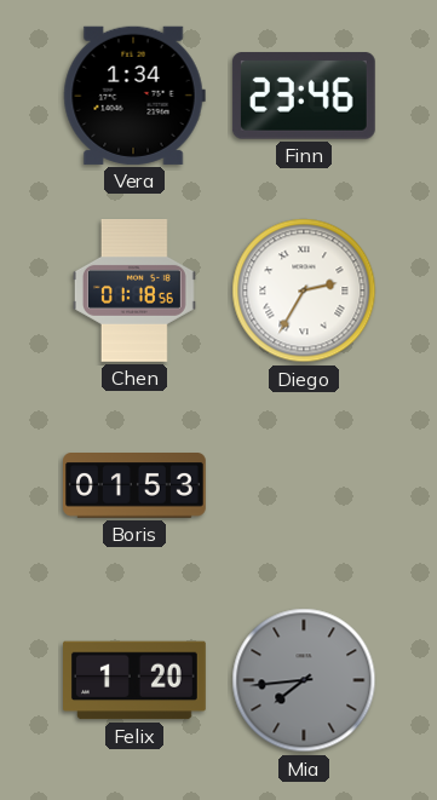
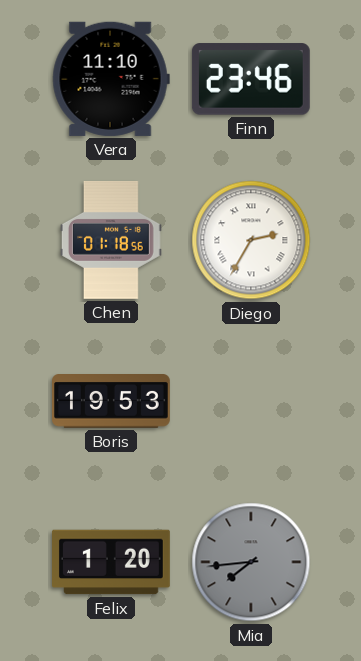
Vera: 1:34 -> 11:10 (111, 79)
Boris: 01:53 -> 19:53 (112, 402)
